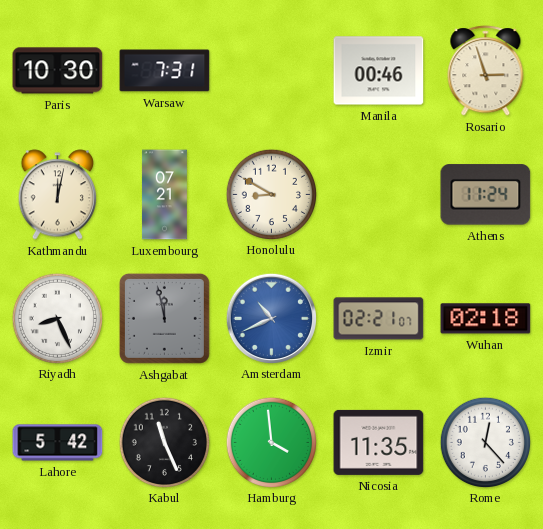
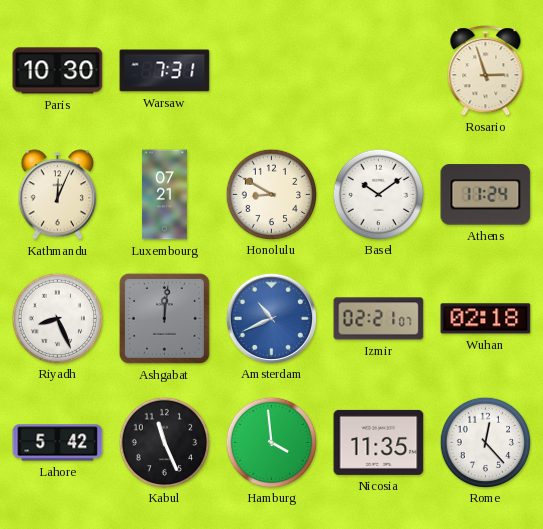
Manila: 00:46 -> none (379, 71)
Kathmandu: 12:02 -> 12:04 (57, 195)
Basel: none -> 10:09 (378, 194)
Ashgabat: 11:58 -> 12:01 (164, 318)
